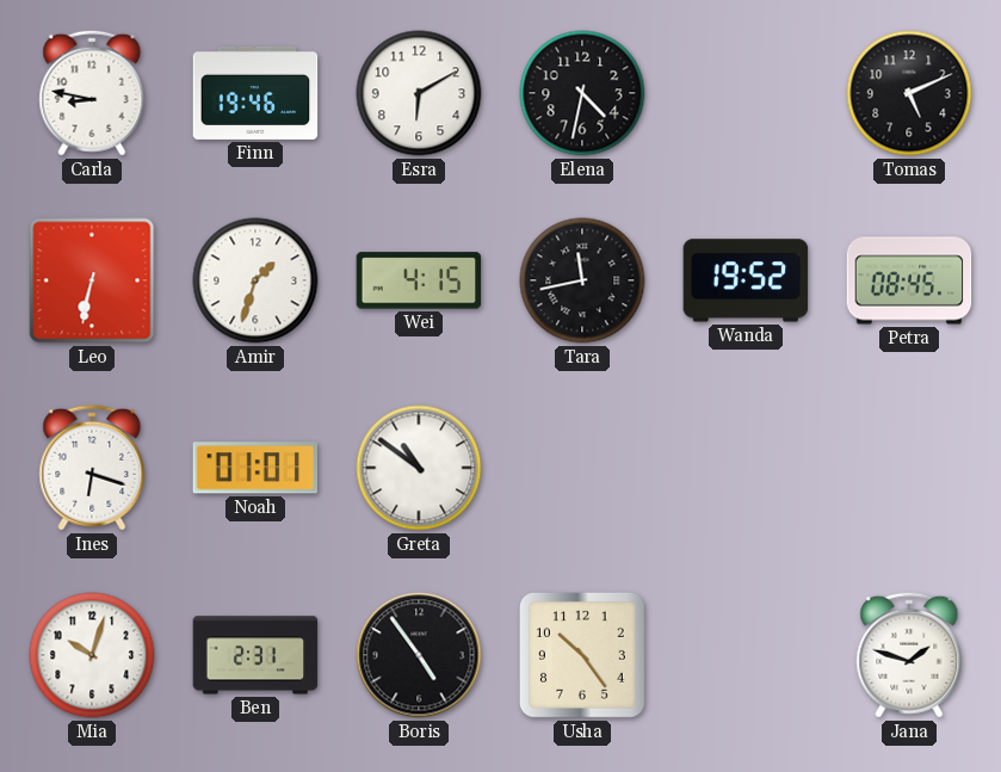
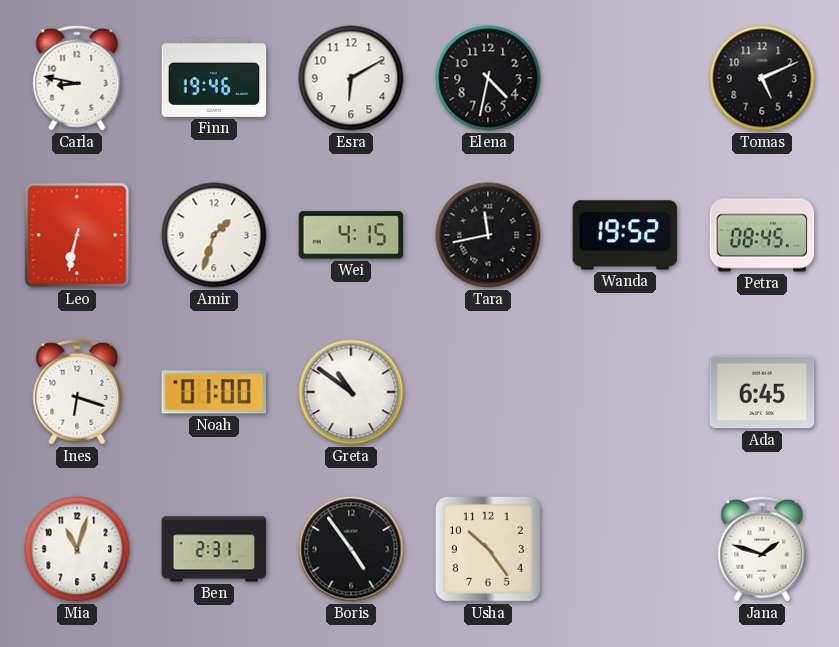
Noah: 01:01 -> 01:00 (213, 392)
Ada: none -> 6:45 (762, 392)
Mia: 10:03 -> 11:03 (77, 549)
